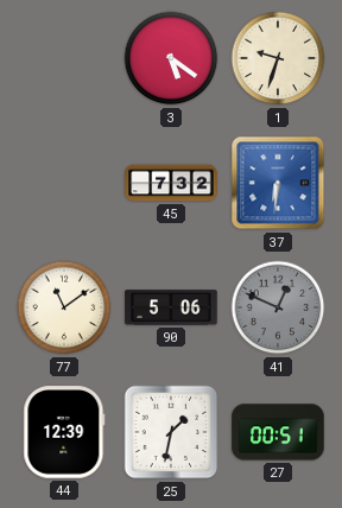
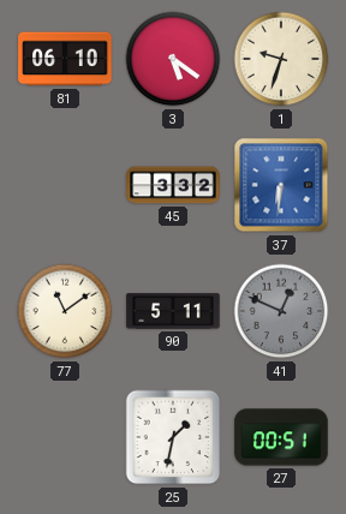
81: none -> 06:10 (65, 59)
45: 7:32 -> 3:32 (173, 185)
90: 5:06 -> 5:11 (173, 311)
44: 12:39 -> none (64, 432)
